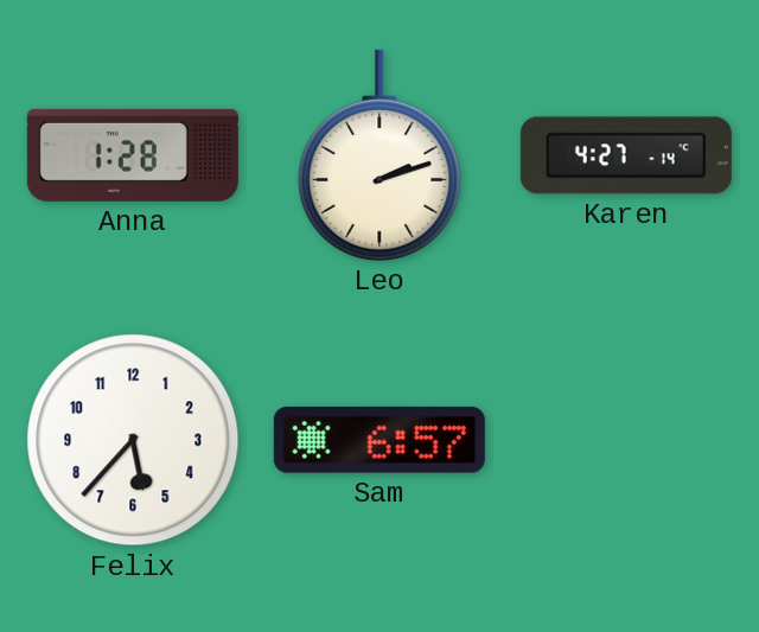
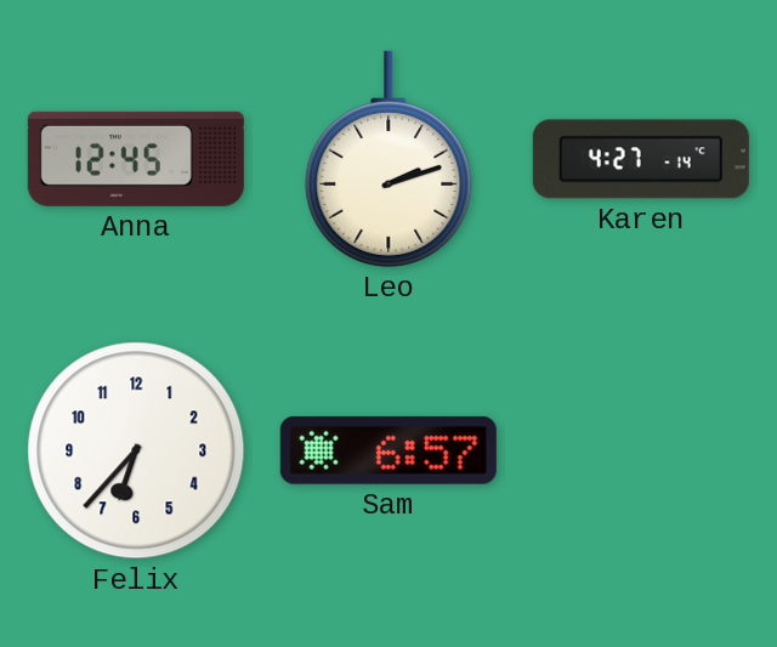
Anna: 1:28 -> 12:45 (136, 159)
Felix: 5:37 -> 6:37 (136, 450)
